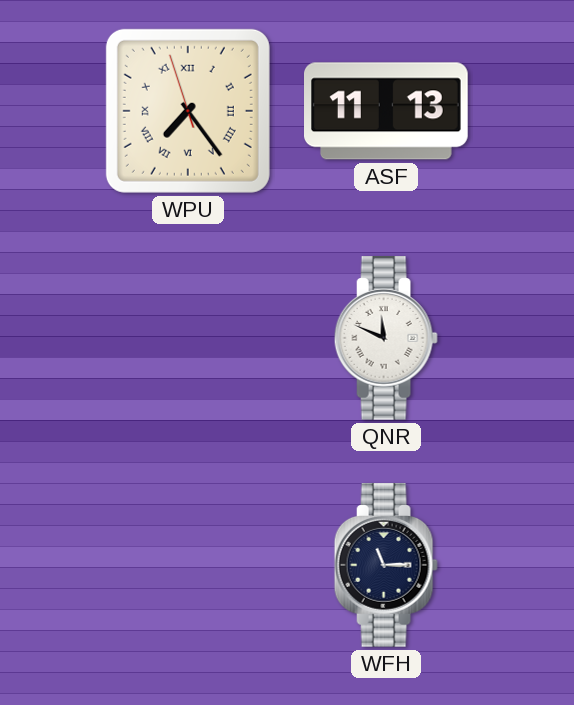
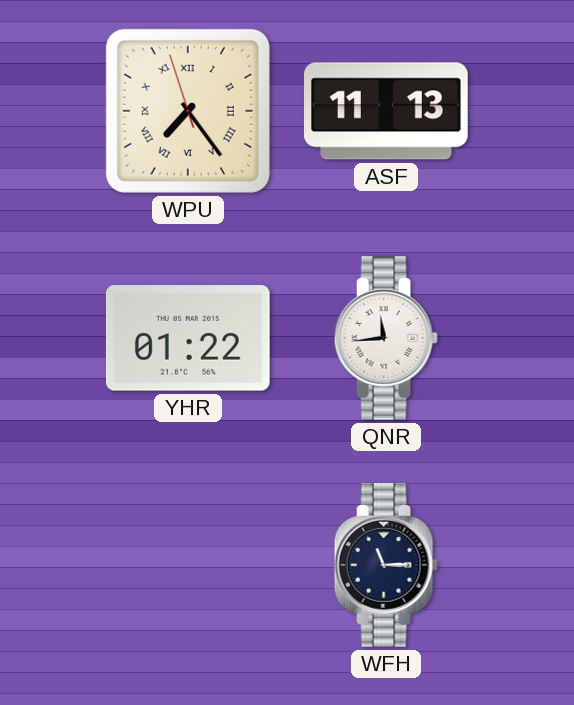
YHR: none -> 01:22 (188, 338)
QNR: 11:49 -> 11:44 (386, 339)
